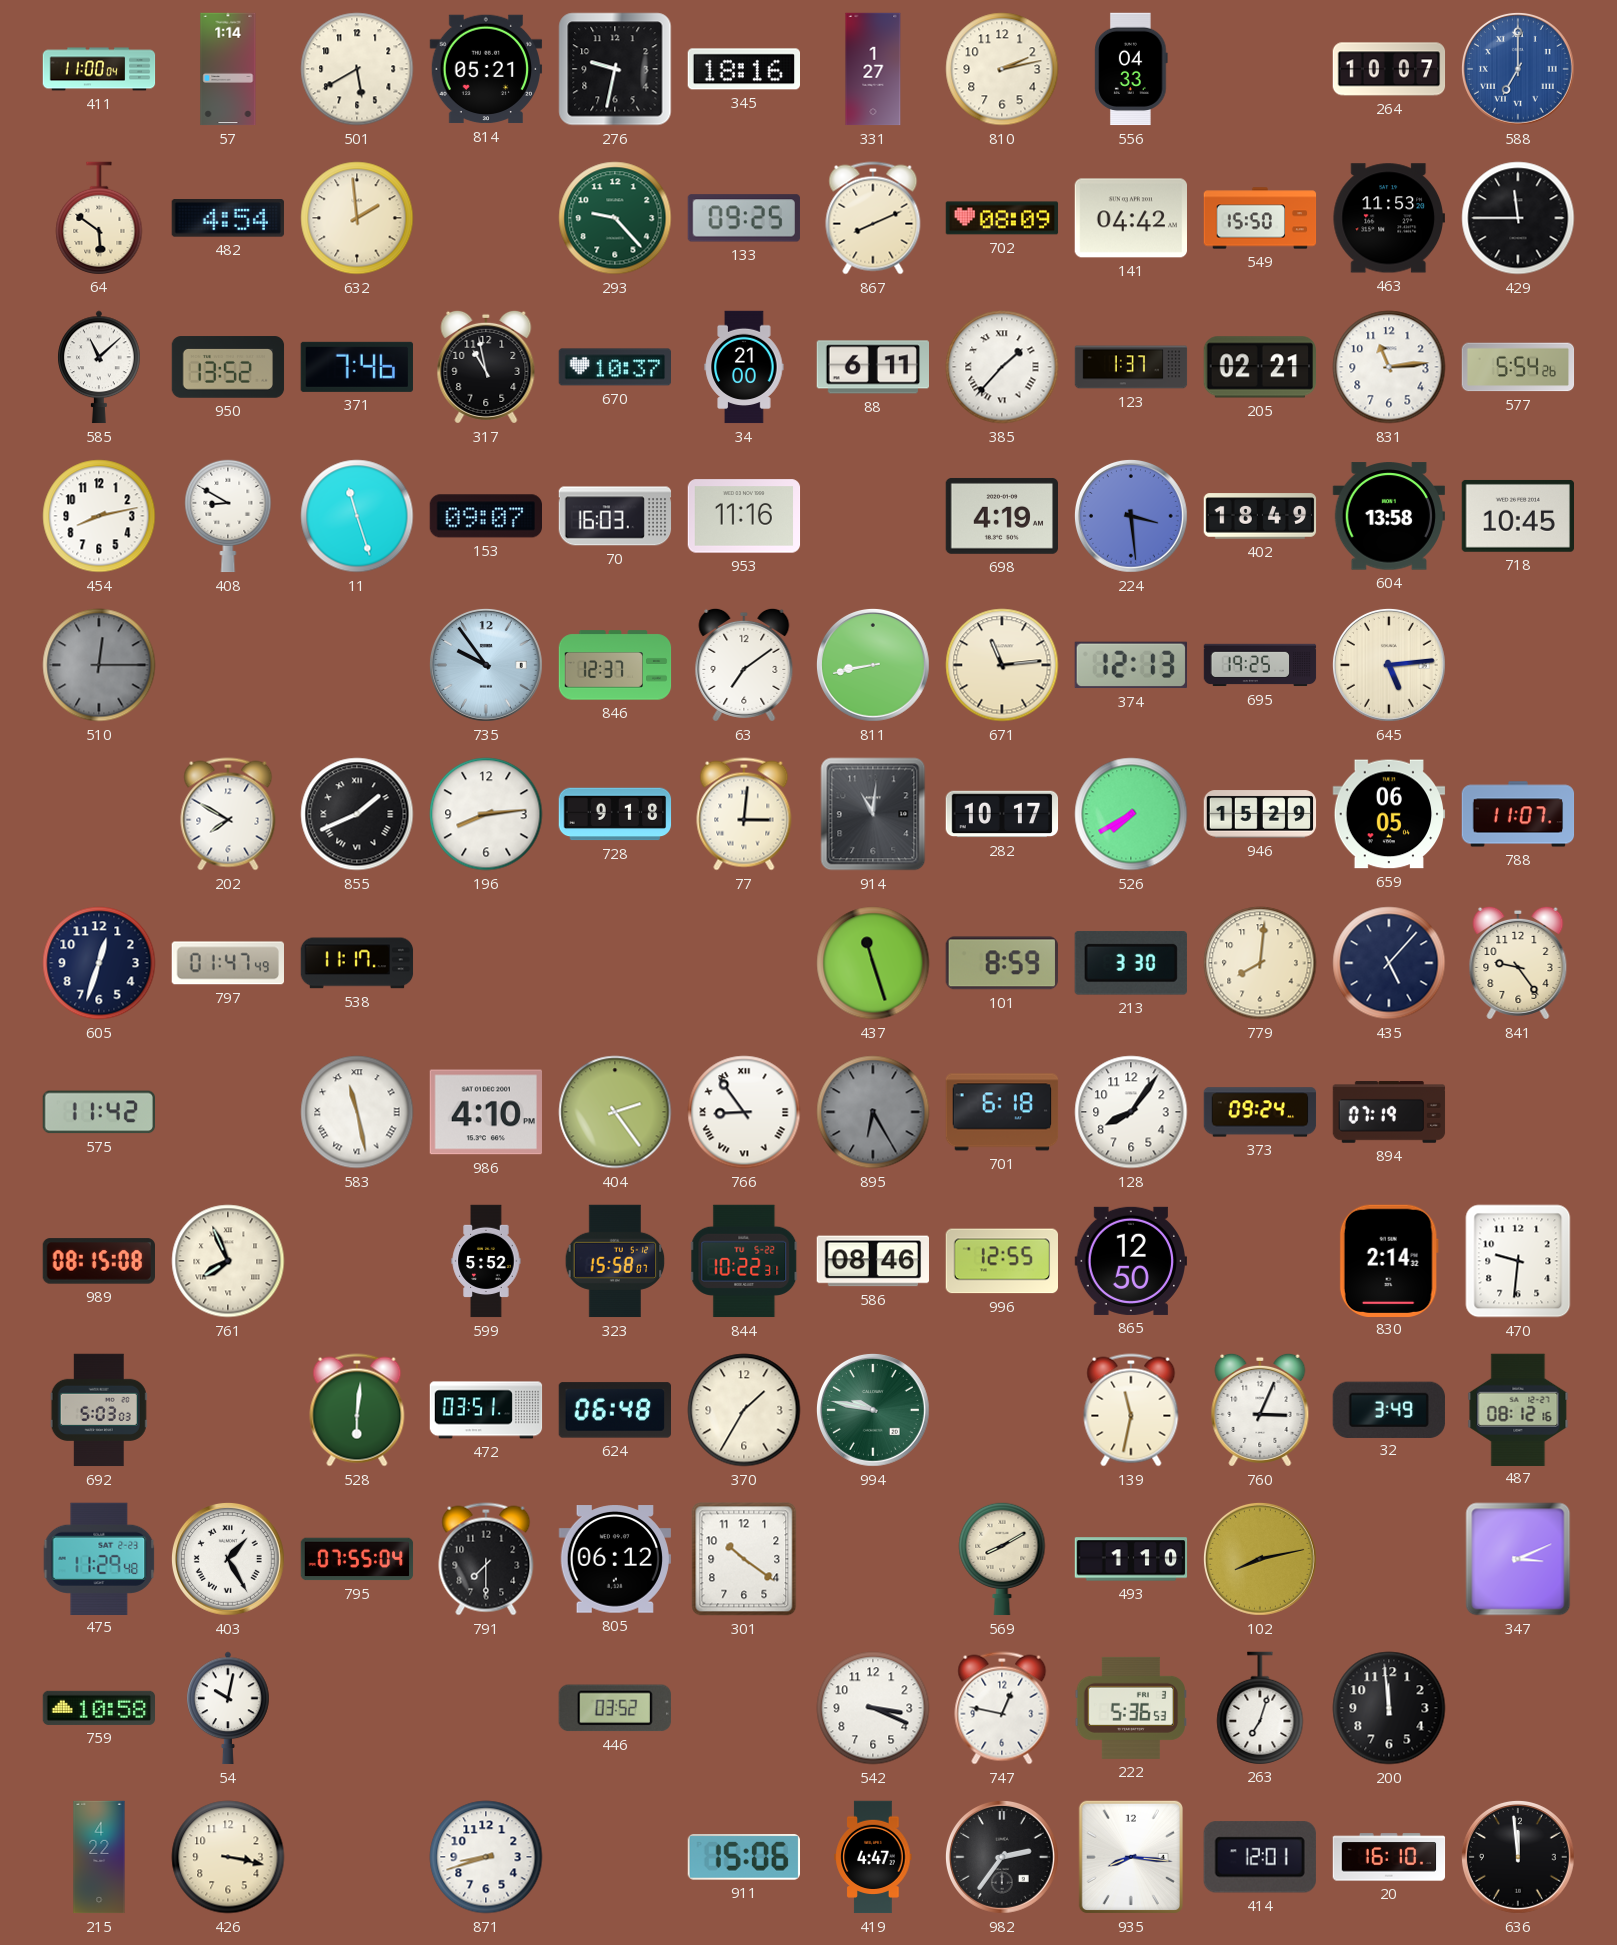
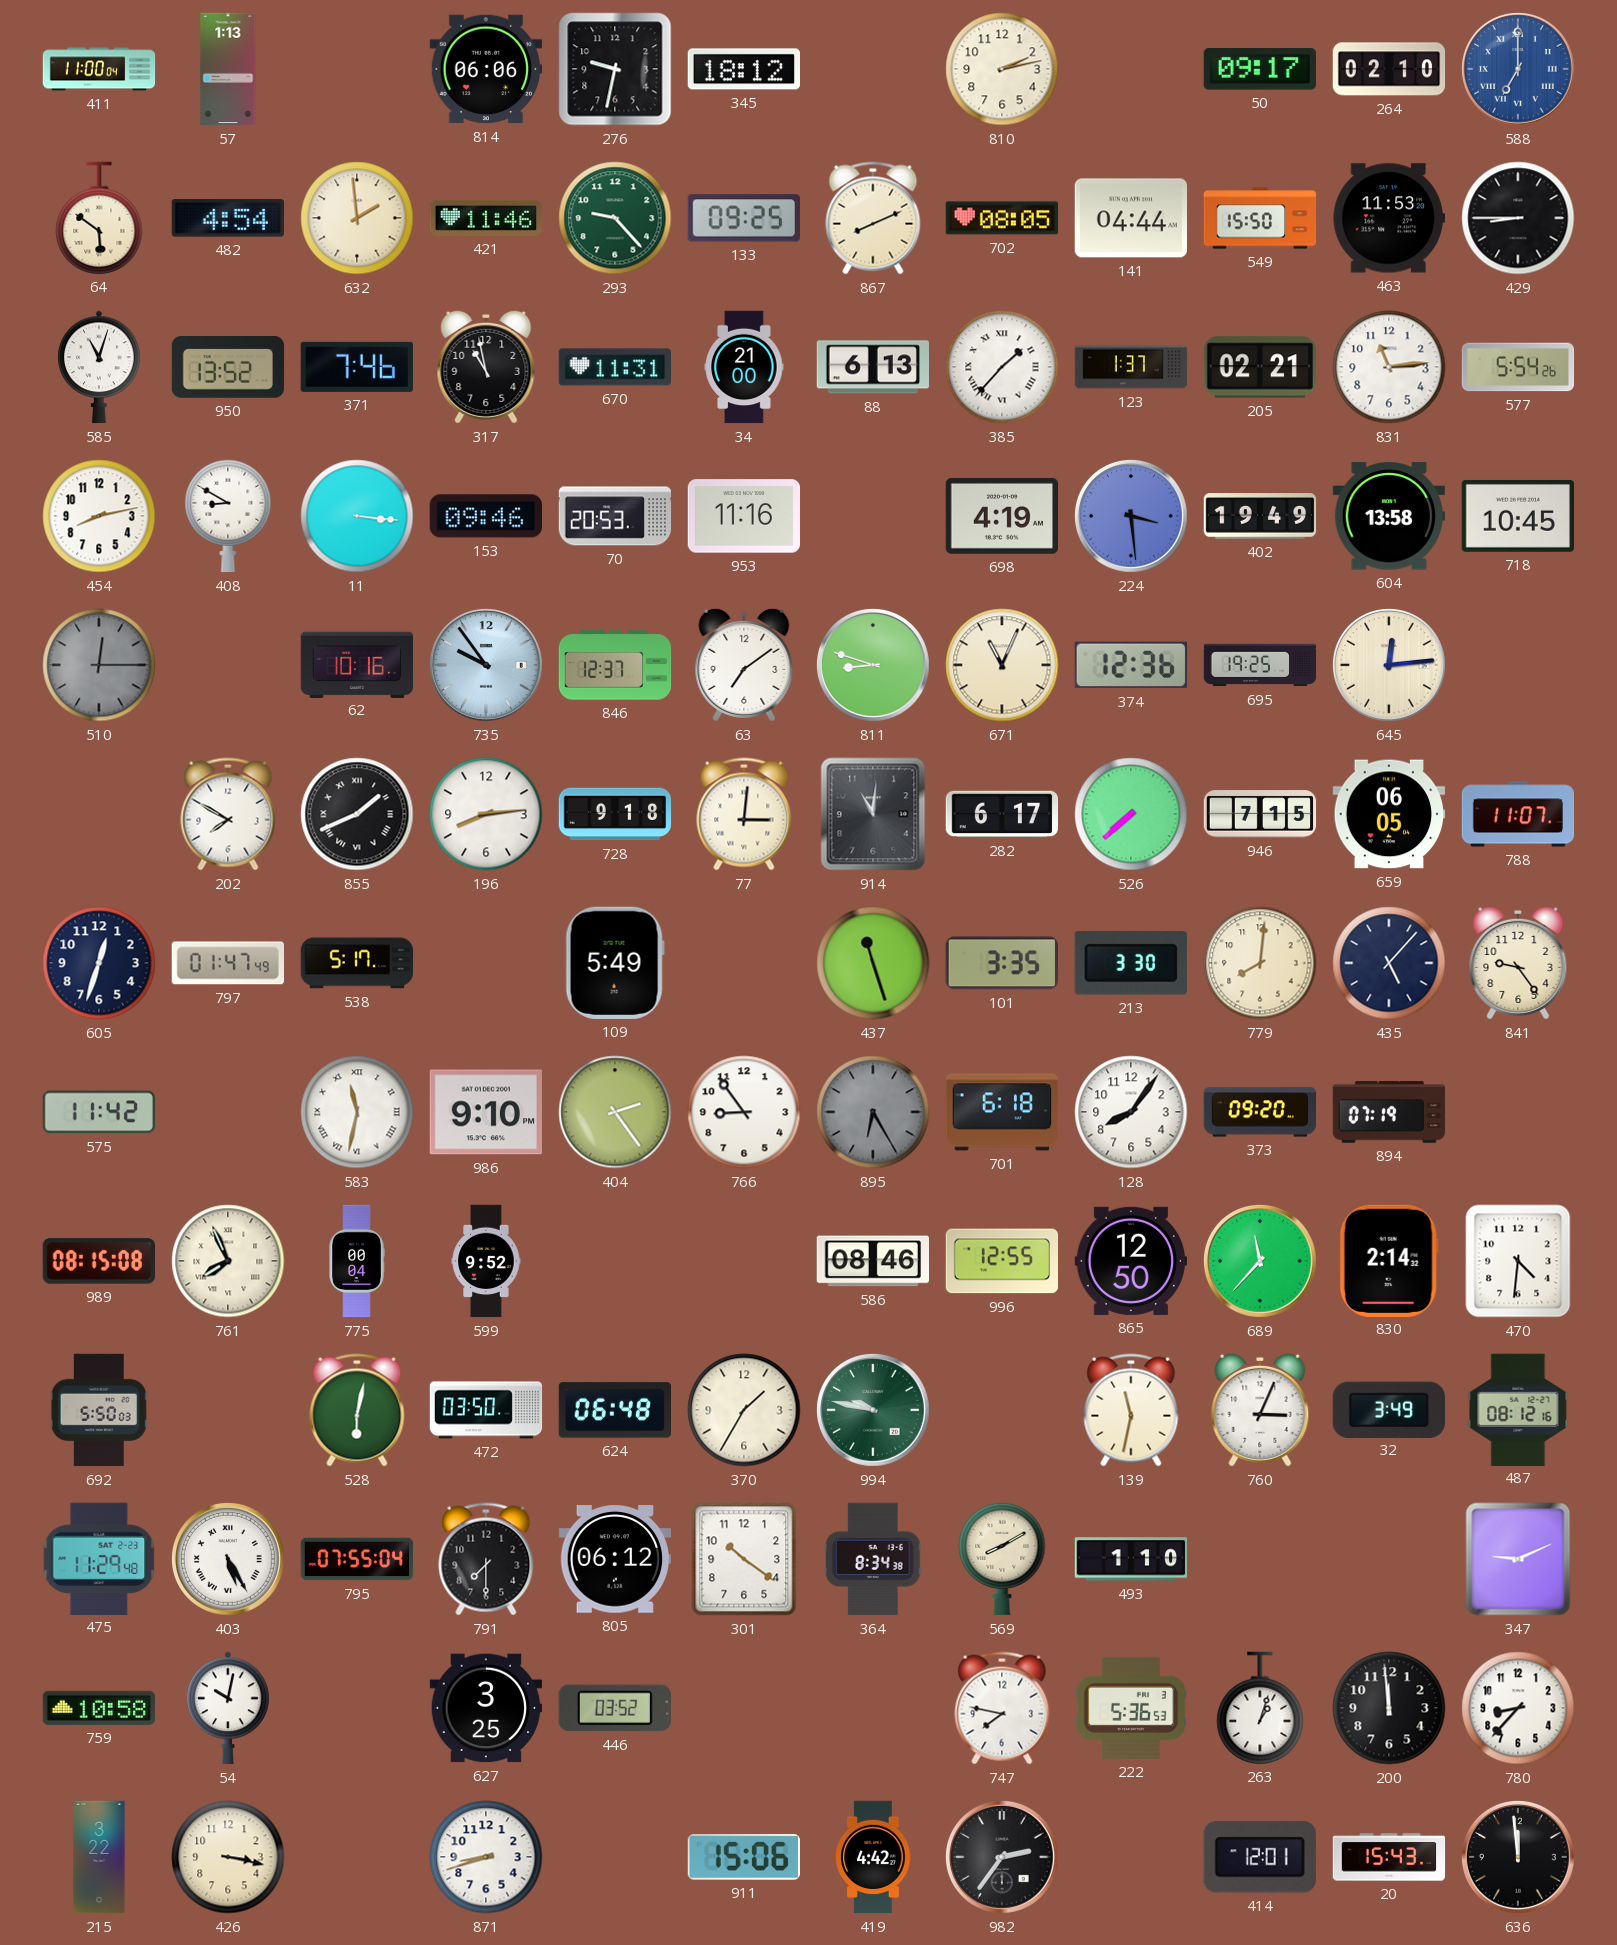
57: 1:14 -> 1:13 (228, 69)
501: 5:40 -> none (357, 69)
814: 05:21 -> 06:06 (486, 69)
345: 18:16 -> 18:12 (743, 69)
331: 1:27 -> none (873, 69)
556: 04:33 -> none (1131, 69)
50: none -> 09:17 (1260, 69)
264: 10:07 -> 02:10 (1389, 69)
421: none -> 11:46 (486, 218)
702: 08:09 -> 08:05 (1002, 218)
141: 04:42 -> 04:44 (1130, 218)
429: 11:45 -> 8:45 (1518, 218)
585: 11:08 -> 11:03 (99, 367)
670: 10:37 -> 11:31 (614, 367)
88: 6:11 -> 6:13 (872, 367)
11: 11:27 -> 3:16 (357, 516)
153: 09:07 -> 09:46 (485, 516)
70: 16:03 -> 20:53 (615, 516)
402: 18:49 -> 19:49 (1260, 516)
62: none -> 10:16 (357, 664)
811: 8:43 -> 8:48 (873, 665)
671: 11:14 -> 11:04 (1002, 665)
374: 12:13 -> 12:36 (1131, 665)
645: 5:14 -> 12:14 (1389, 665)
282: 10:17 -> 6:17 (1002, 814)
526: 7:40 -> 7:38 (1131, 814)
946: 15:29 -> 7:15 (1260, 814)
538: 11:17 -> 5:17 (357, 963)
109: none -> 5:49 (615, 963)
101: 8:59 -> 3:35 (1002, 963)
583: 11:28 -> 11:32 (357, 1112)
986: 4:10 -> 9:10 (485, 1112)
766 numerals: Roman -> Arabic (744, 1112)
373: 09:24 -> 09:20 (1260, 1112)
775: none -> 00:04 (357, 1261)
599: 5:52 -> 9:52 (486, 1261)
323: 15:58 -> none (615, 1261)
844: 10:22 -> none (744, 1261)
689: none -> 11:37 (1260, 1261)
470: 9:31 -> 4:31 (1518, 1261)
692: 5:03 -> 5:50 (99, 1410)
528: 6:01 -> 6:02 (357, 1410)
472: 03:51 -> 03:50 (486, 1410)
403: 1:25 -> 5:25 (228, 1559)
364: none -> 8:34 (873, 1559)
102: 8:13 -> none (1260, 1559)
347: 3:11 -> 9:11 (1518, 1559)
627: none -> 3:25 (486, 1708)
542: 3:19 -> none (873, 1708)
747: 12:47 -> 7:47 (1002, 1708)
263: 7:03 -> 1:03 (1260, 1708)
780: none -> 8:37 (1518, 1708)
215: 4:22 -> 3:22 (99, 1857)
419: 4:47 -> 4:42 (873, 1857)
935: 8:16 -> none (1131, 1857)
20: 16:10 -> 15:43 (1389, 1857)
